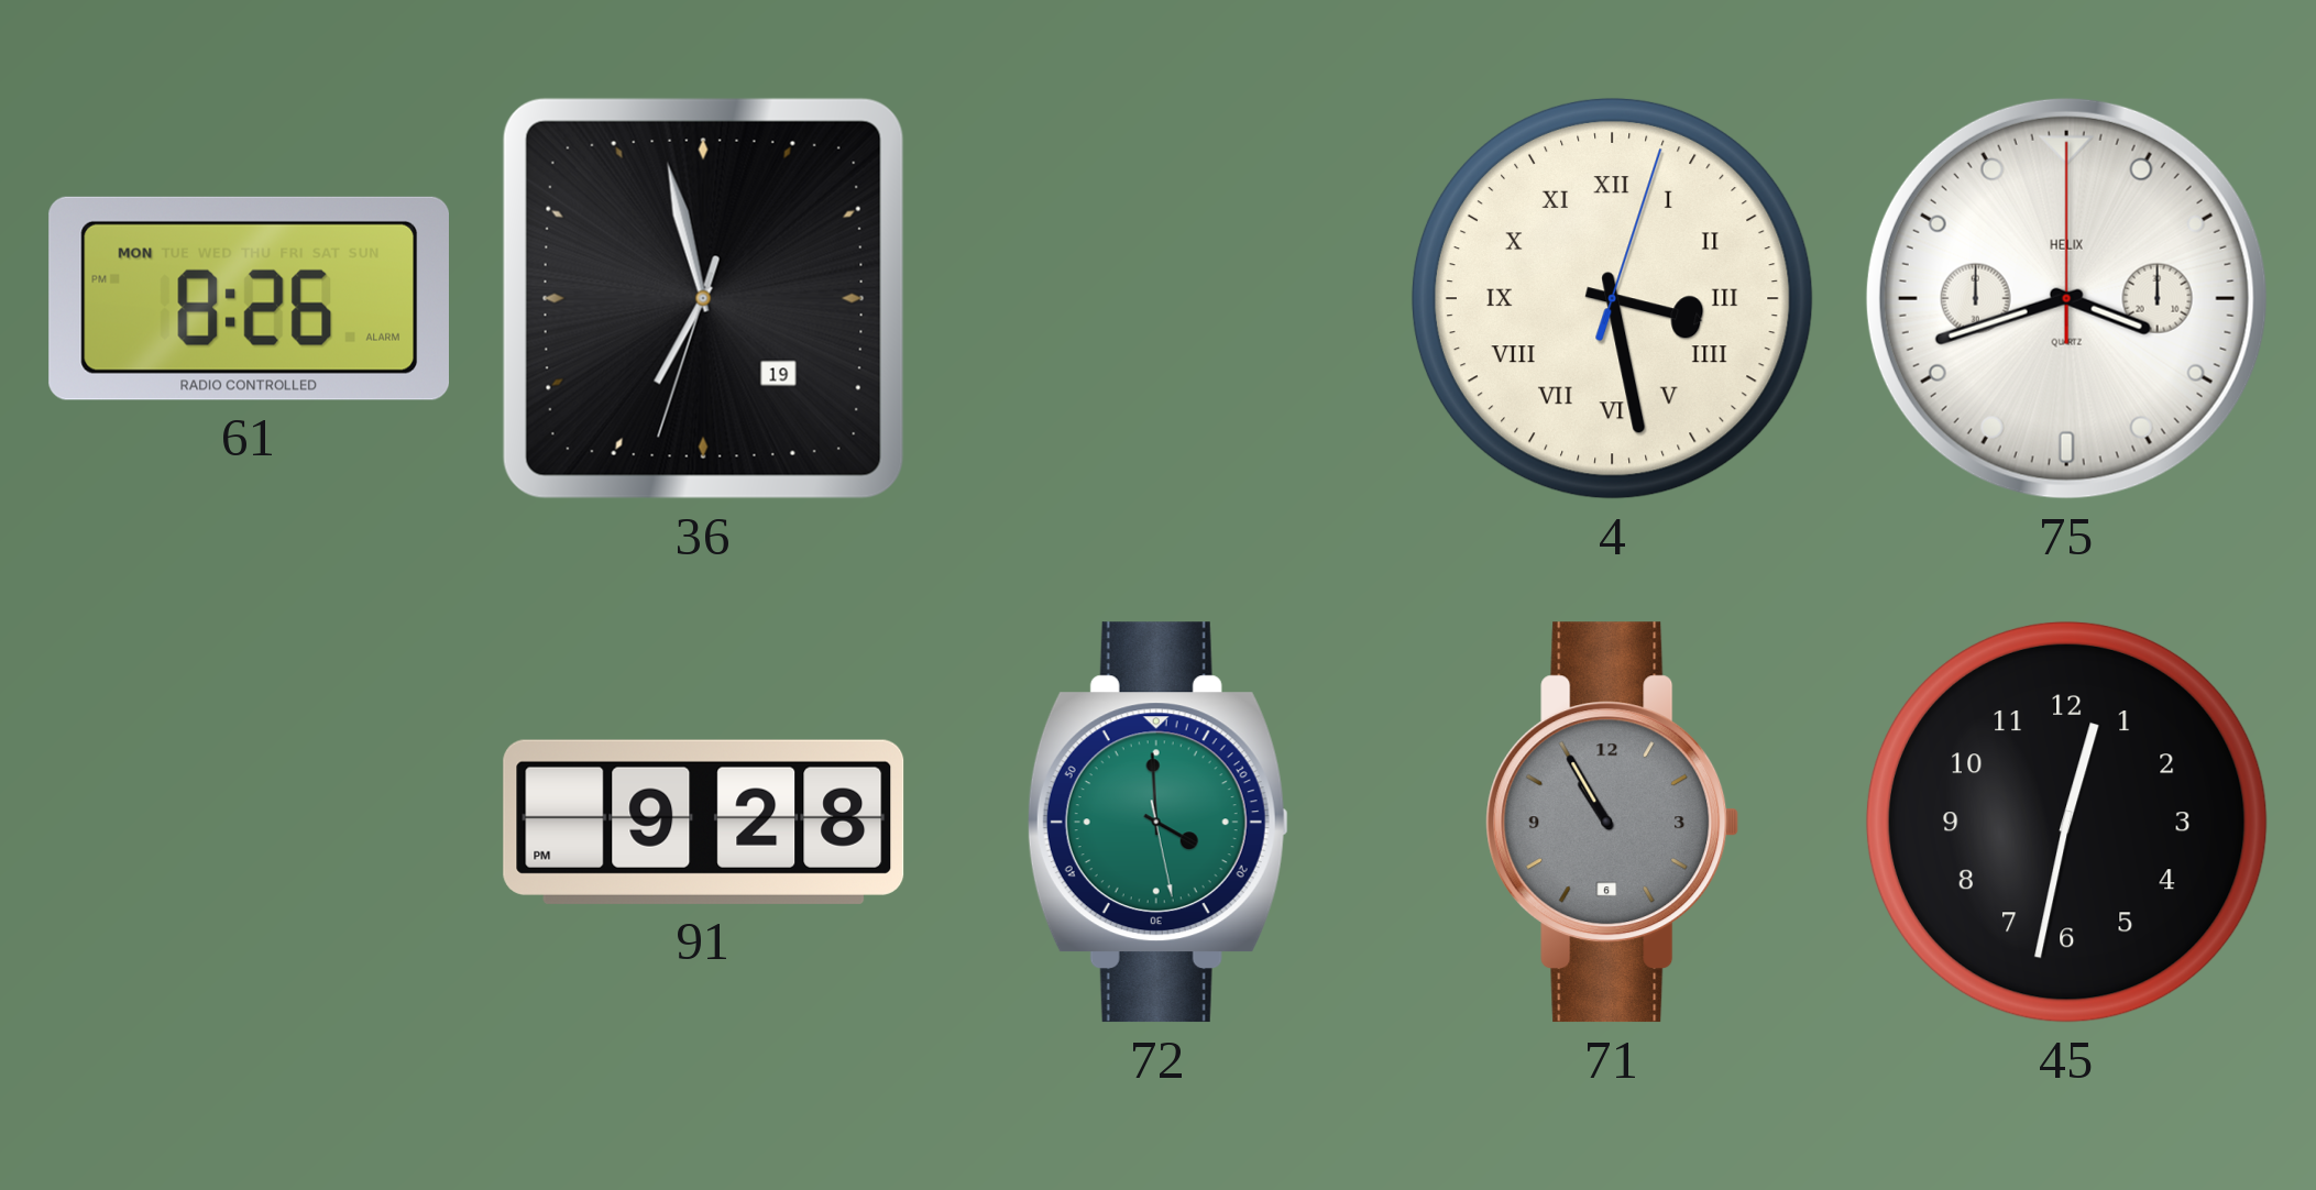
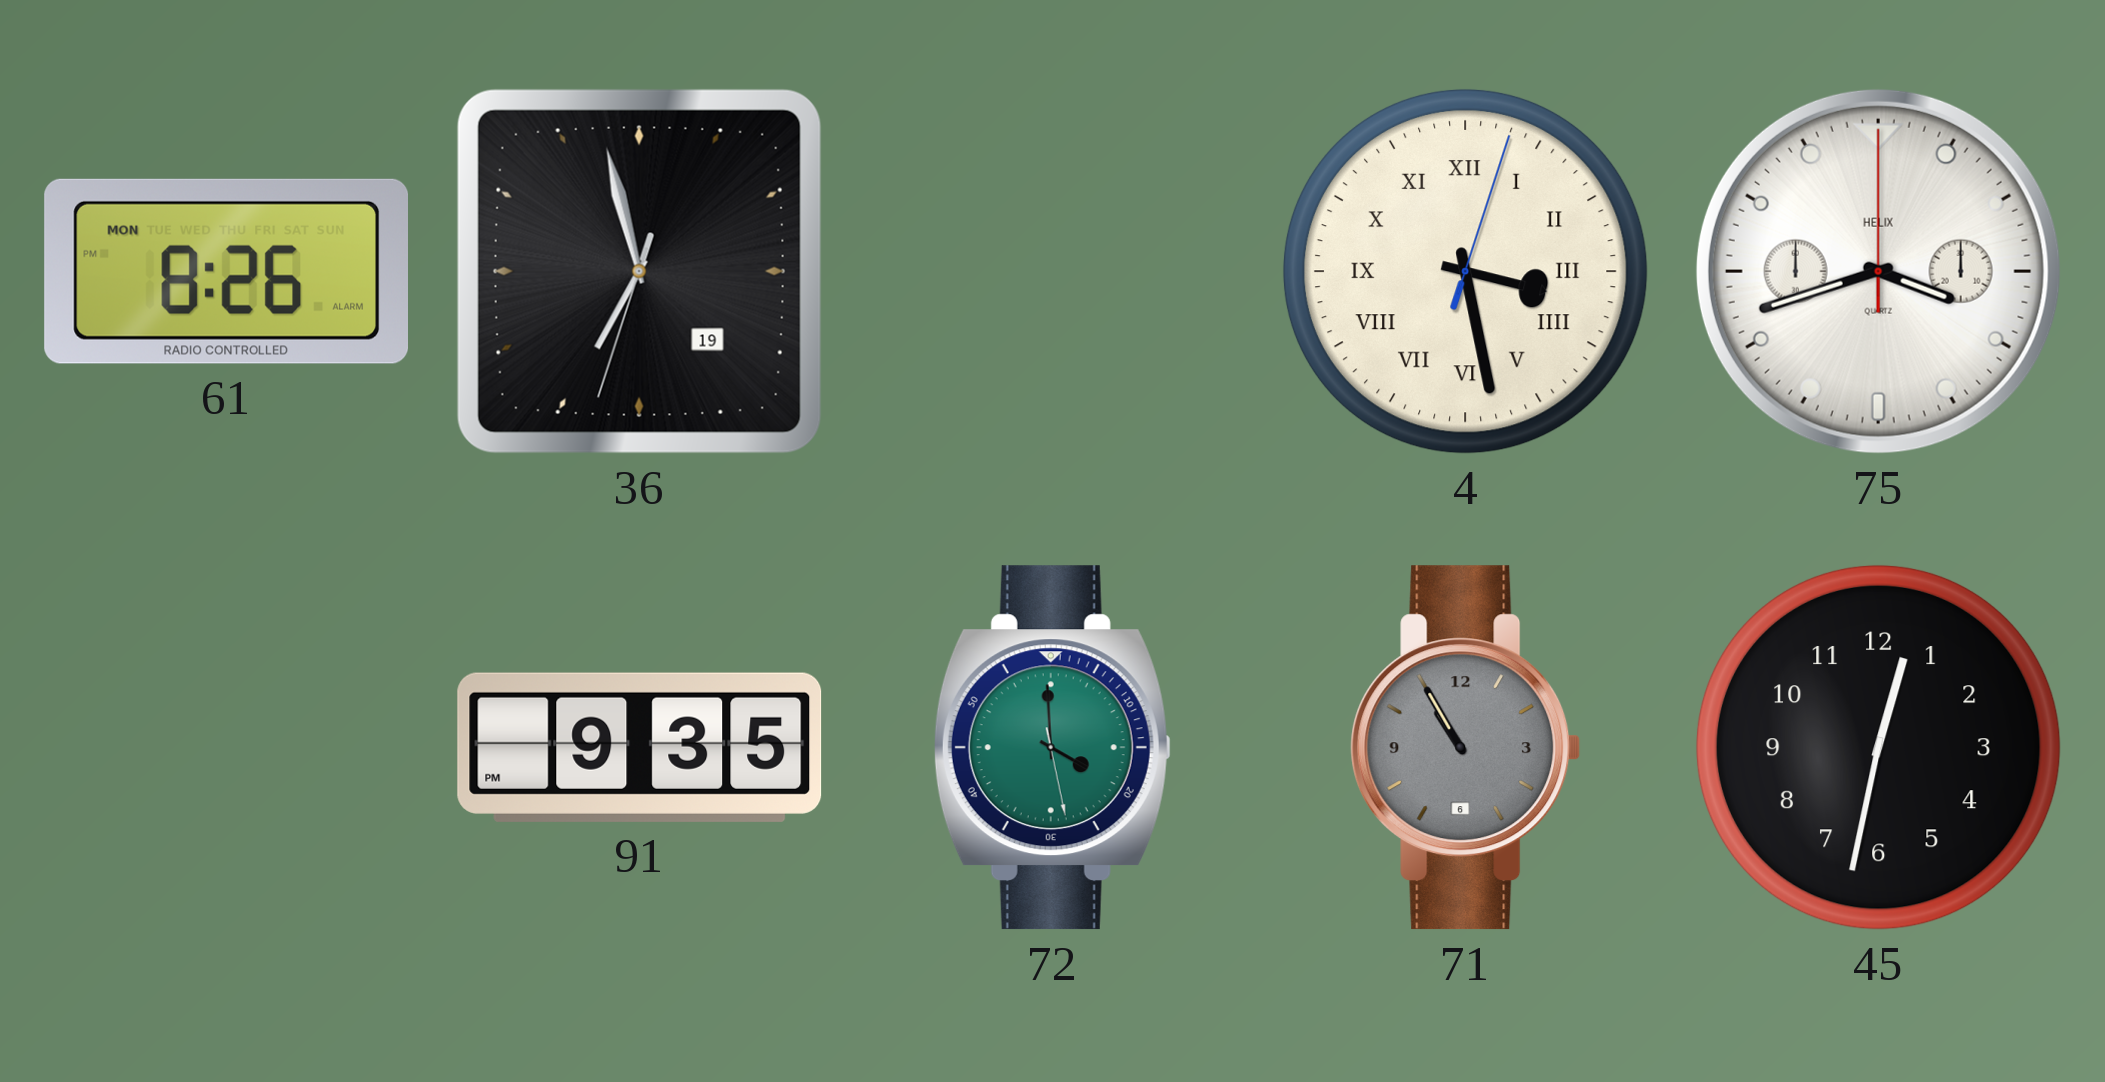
91: 9:28 -> 9:35 (640, 747)
